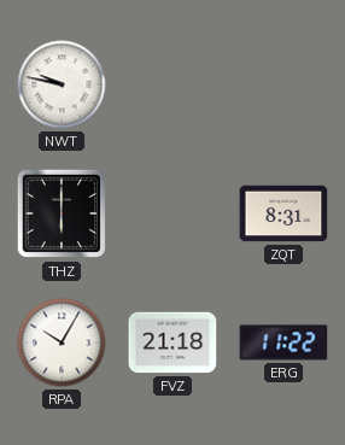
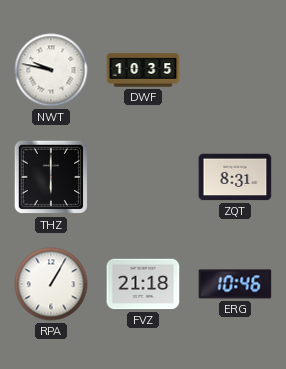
DWF: none -> 10:35 (143, 70)
RPA: 10:05 -> 1:05 (51, 284)
ERG: 11:22 -> 10:46 (235, 284)
